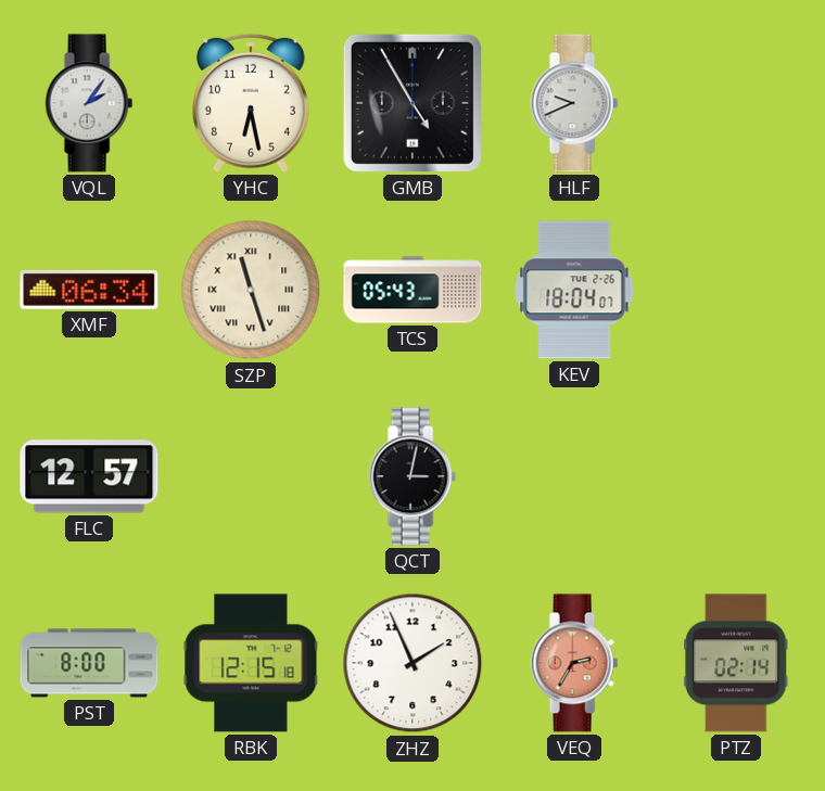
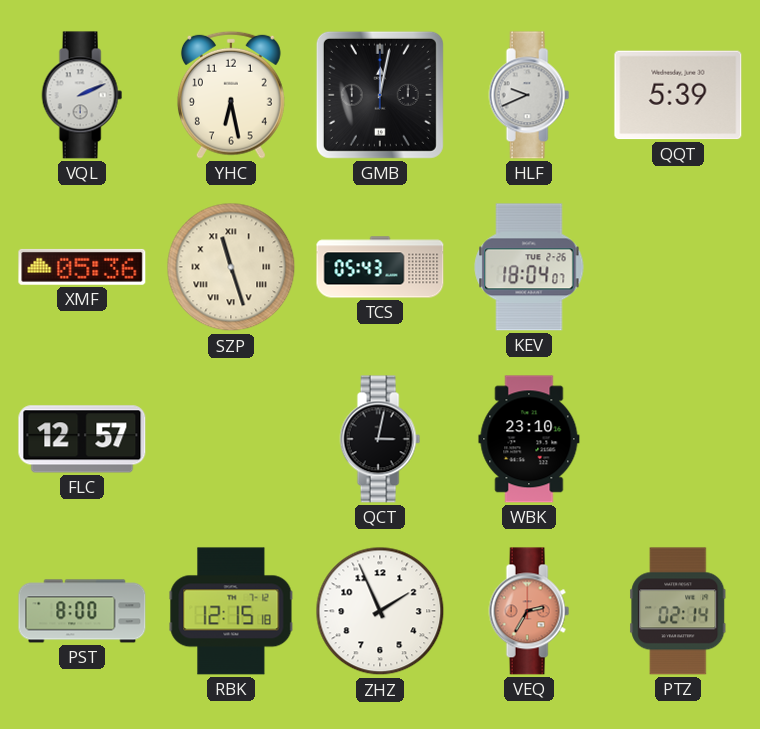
VQL: 2:06 -> 2:11 (82, 95)
GMB: 4:55 -> 12:02 (380, 95)
QQT: none -> 5:39 (678, 95)
XMF: 06:34 -> 05:36 (82, 267)
WBK: none -> 23:10 (529, 439)
